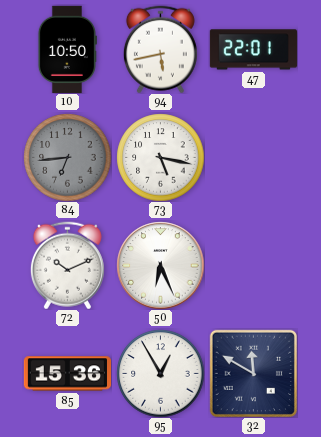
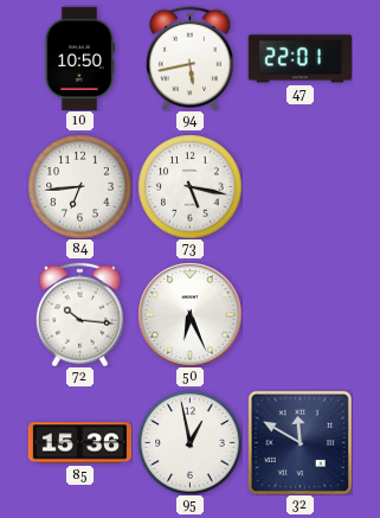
84 dial: grey -> white (79, 186)
72: 10:11 -> 10:16 (79, 314)
95: 12:55 -> 12:58 (189, 442)
